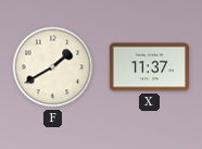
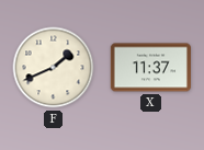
F: 1:40 -> 1:41 (54, 68)
